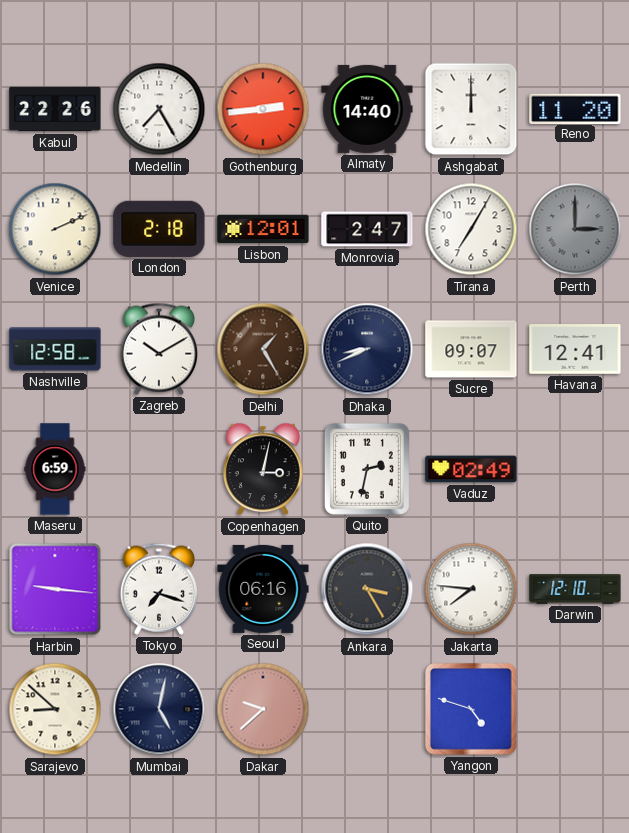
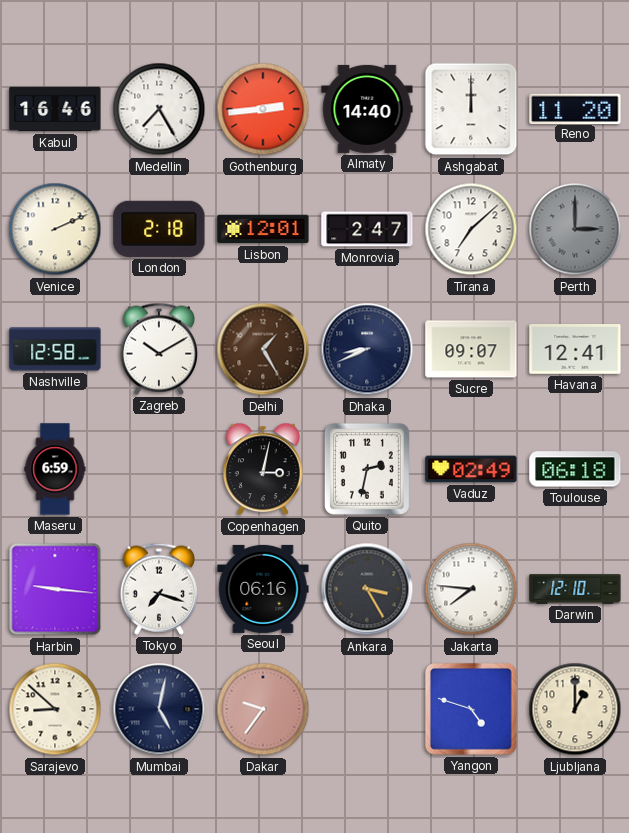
Kabul: 22:26 -> 16:46 (55, 109)
Tirana: 7:05 -> 7:08 (471, 229)
Toulouse: none -> 06:18 (575, 469)
Dakar: 9:38 -> 9:36 (263, 709)
Ljubljana: none -> 1:00 (575, 709)
